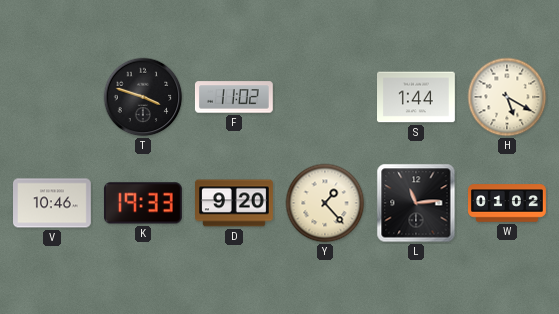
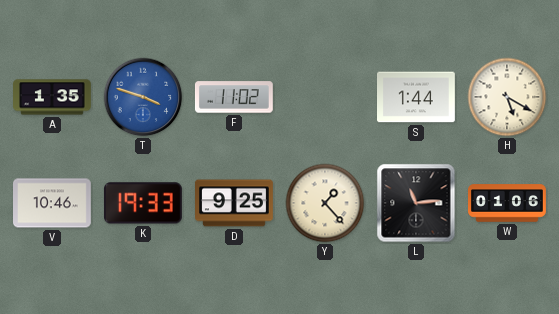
A: none -> 1:35 (53, 97)
T dial: black -> blue (143, 97)
D: 9:20 -> 9:25 (235, 203)
W: 01:02 -> 01:06 (508, 203)
